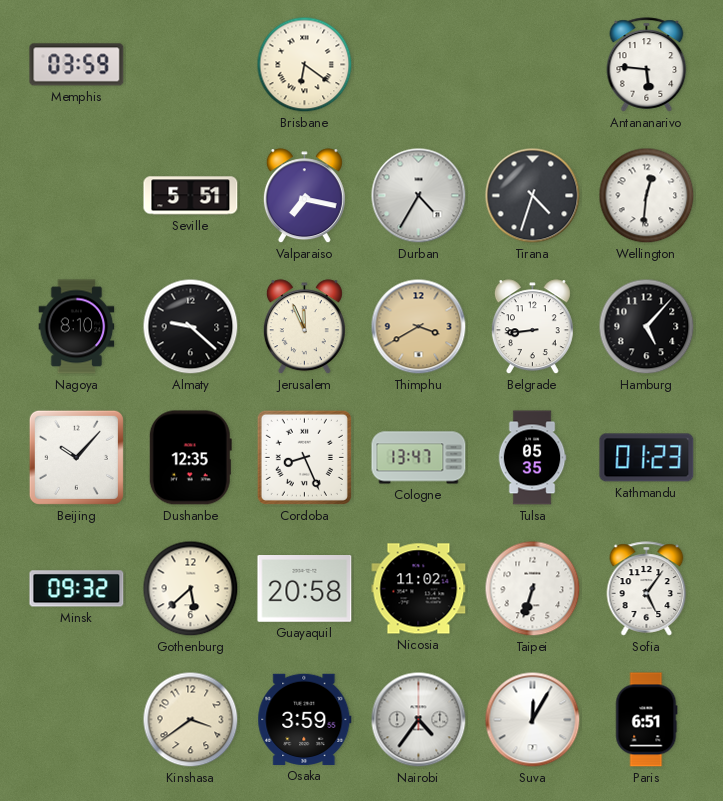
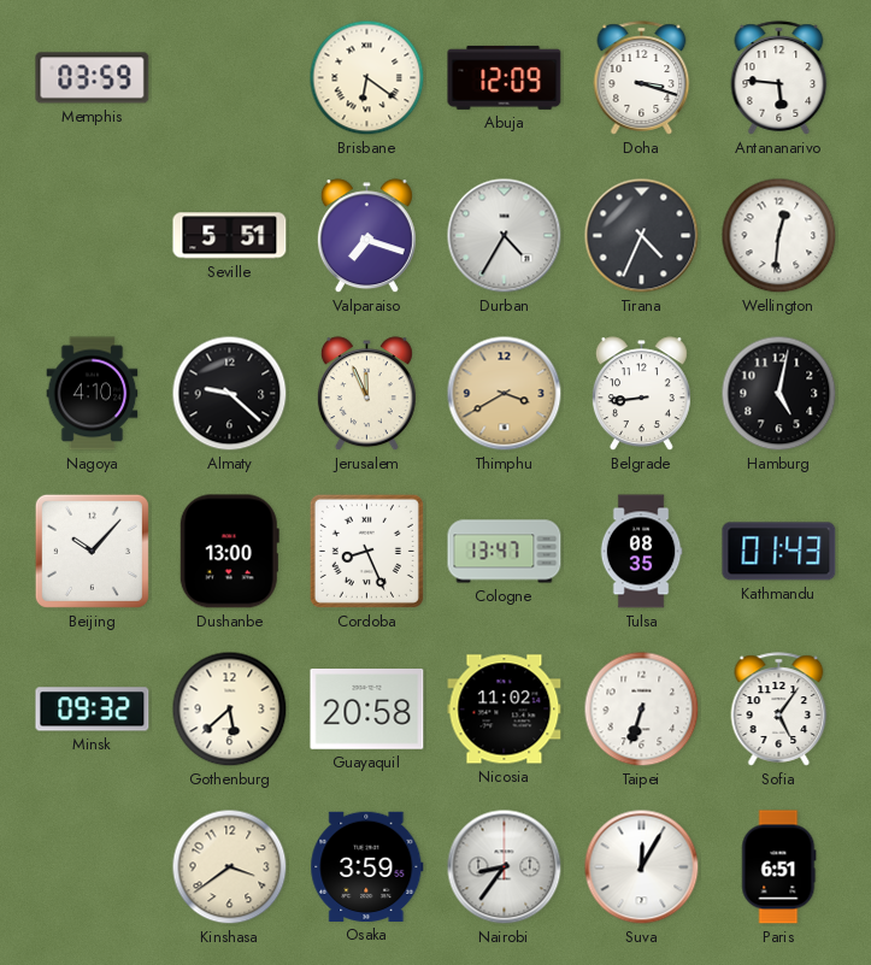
Abuja: none -> 12:09 (505, 77)
Doha: none -> 3:18 (642, 78)
Valparaiso: 7:17 -> 7:18 (366, 236)
Tirana: 4:33 -> 4:34 (642, 236)
Nagoya: 8:10 -> 4:10 (93, 394)
Hamburg: 5:07 -> 5:02 (779, 394)
Dushanbe: 12:35 -> 13:00 (229, 552)
Tulsa: 05:35 -> 08:35 (641, 552)
Kathmandu: 01:23 -> 01:43 (779, 552)
Nairobi: 4:36 -> 8:36 (505, 867)
